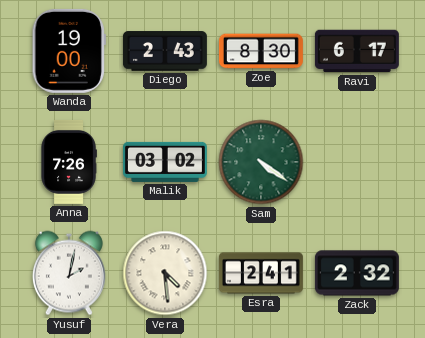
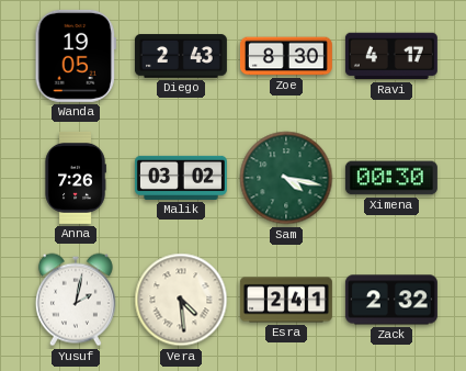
Wanda: 19:00 -> 19:05 (76, 56)
Ravi: 6:17 -> 4:17 (391, 56)
Sam: 4:21 -> 4:17 (286, 178)
Ximena: none -> 00:30 (391, 178)
